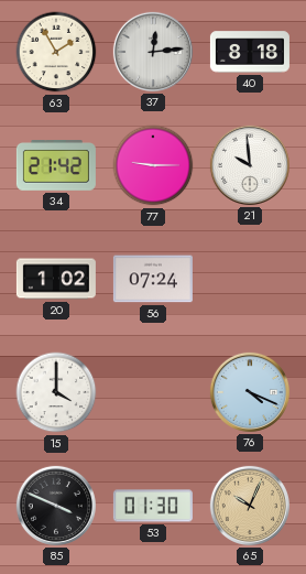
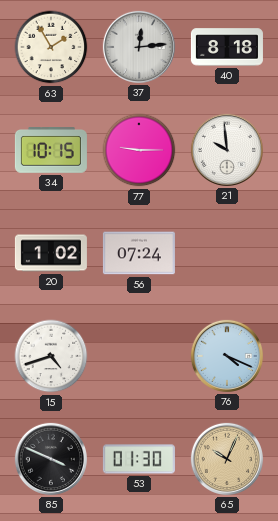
34: 21:42 -> 10:15 (51, 151)
15: 4:00 -> 4:42 (51, 356)
